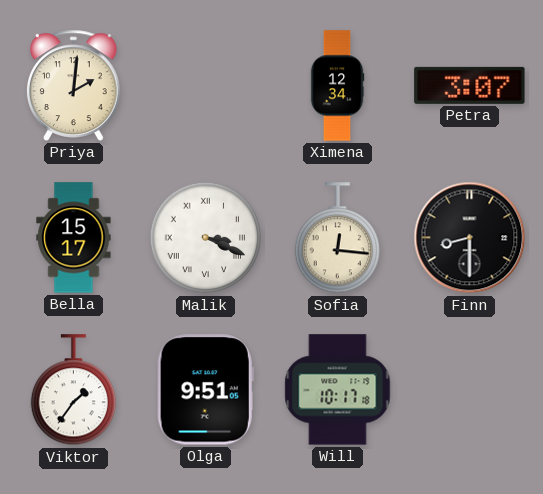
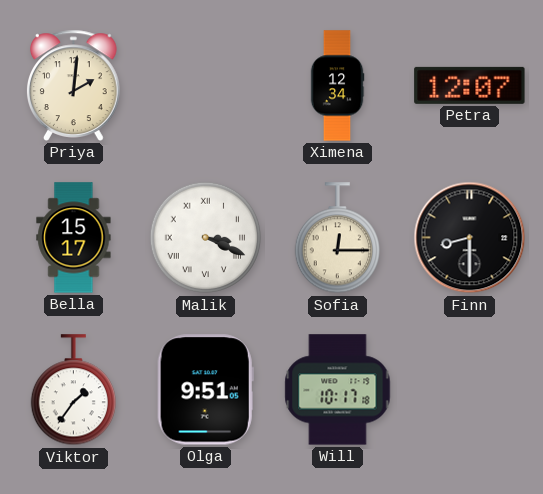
Petra: 3:07 -> 12:07 (470, 85)
Sofia: 12:16 -> 12:15 (337, 238)
